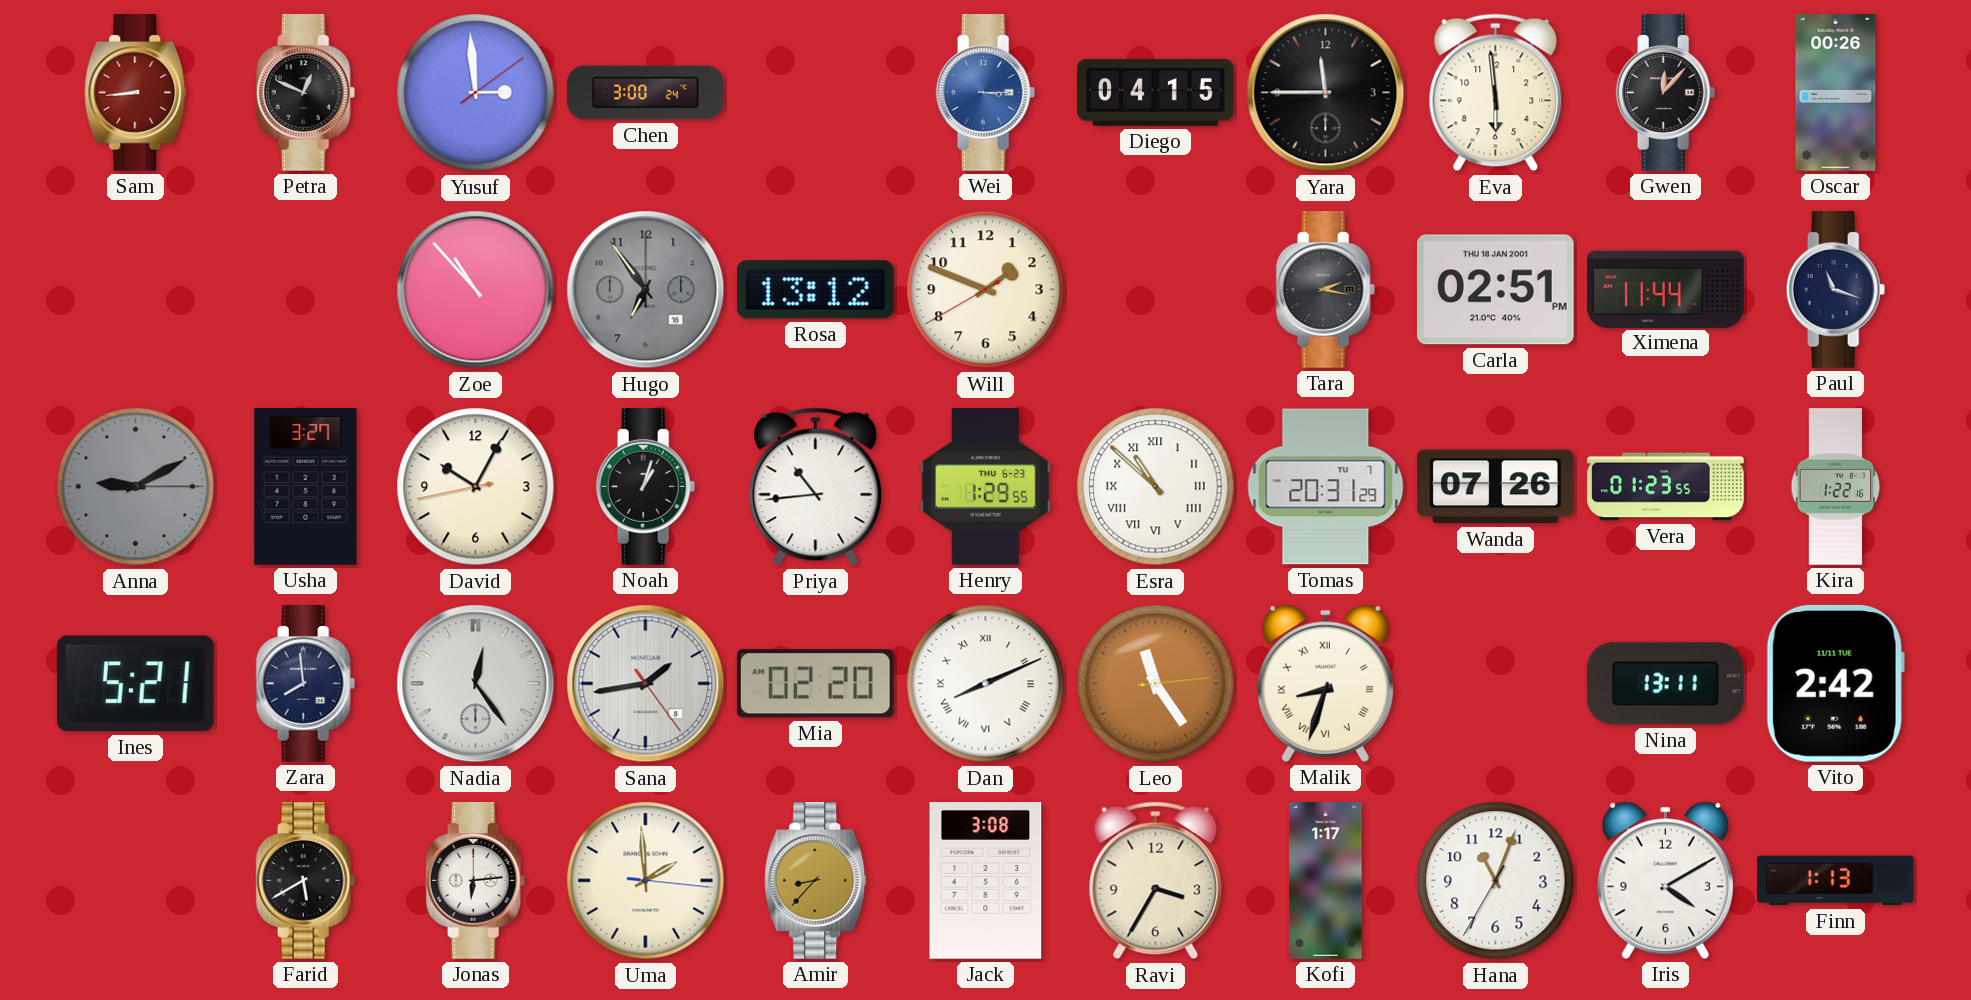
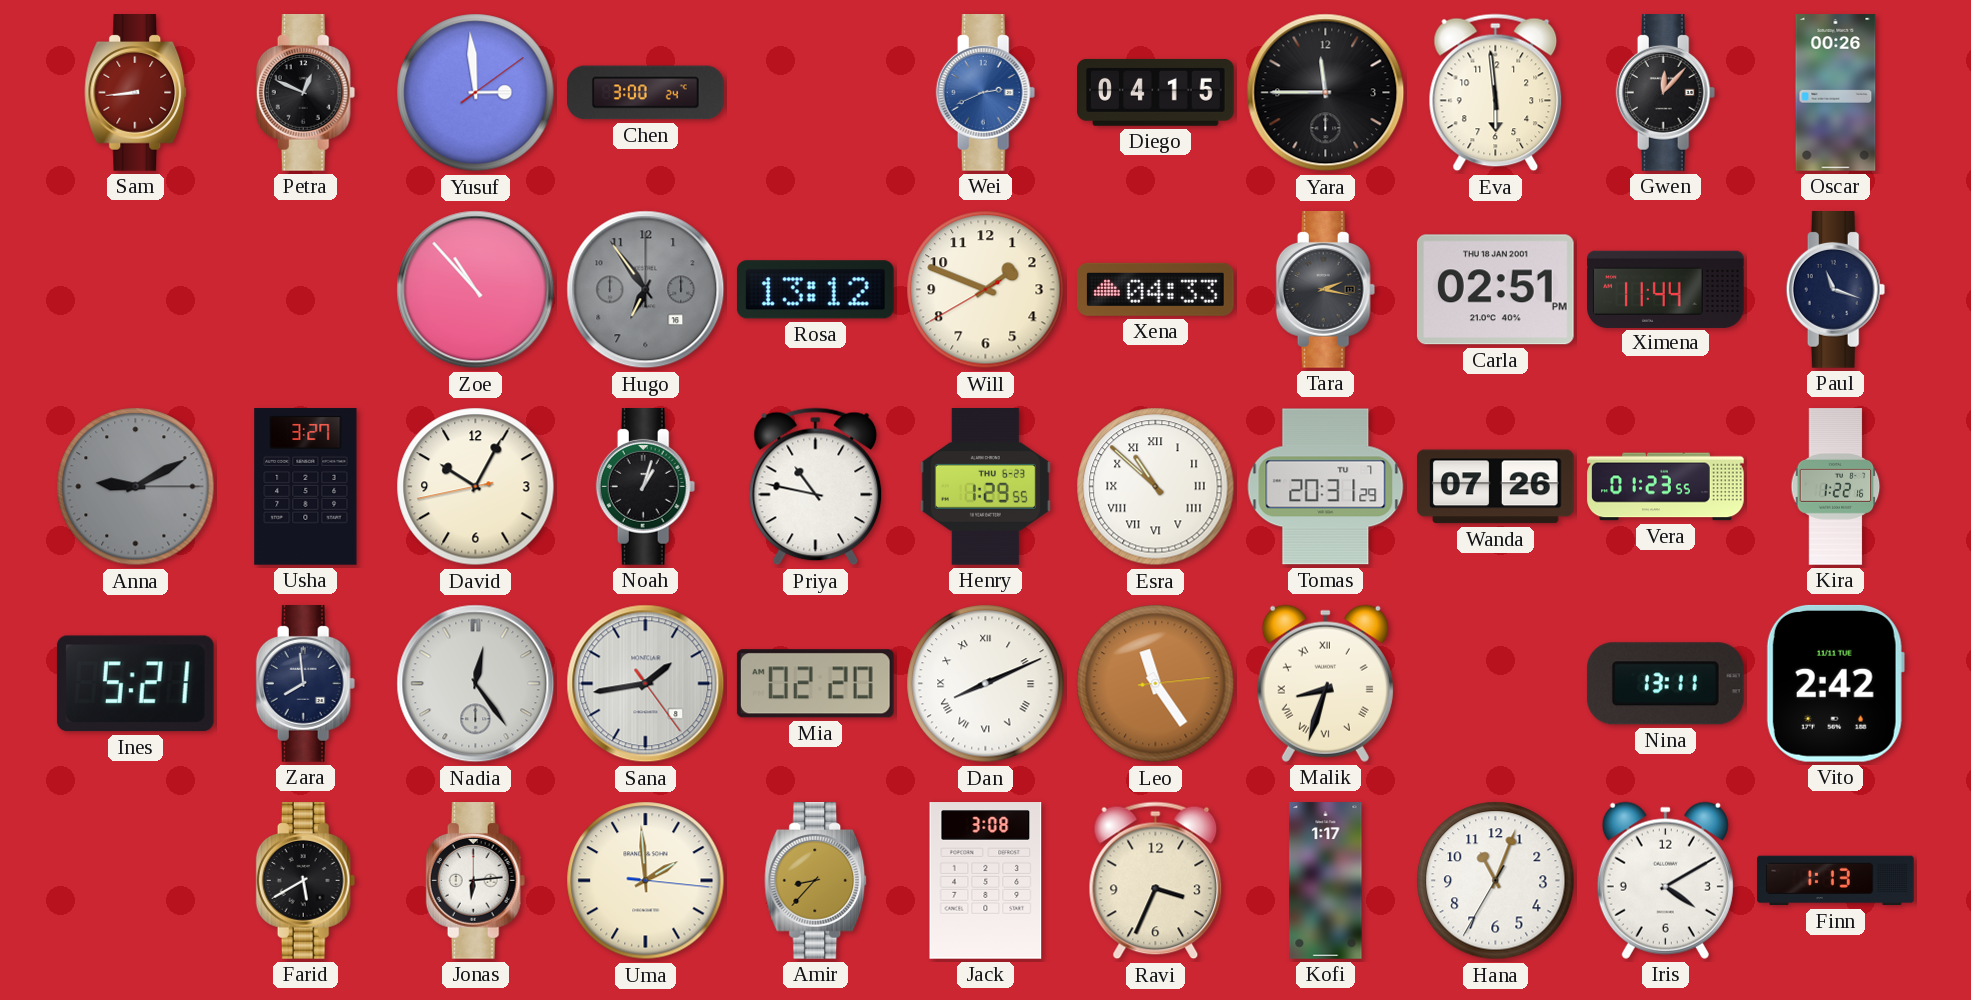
Wei: 3:15 -> 2:41 (986, 93)
Xena: none -> 04:33 (1156, 289)
Priya: 10:44 -> 10:47 (816, 487)
Ravi: 3:35 -> 3:34 (1156, 881)
